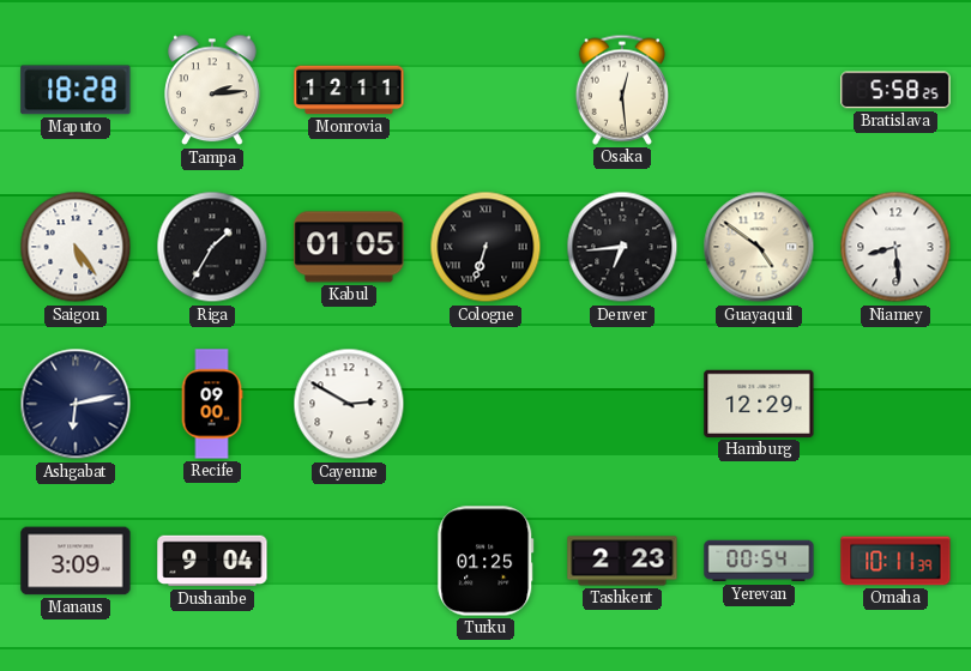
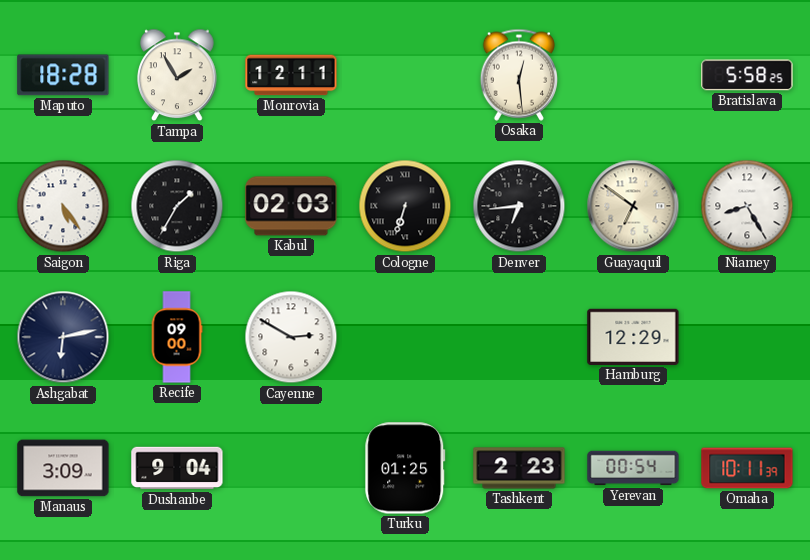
Tampa: 2:14 -> 1:55 (177, 75)
Kabul: 01:05 -> 02:03 (291, 206)
Guayaquil: 4:51 -> 6:51 (633, 206)
Niamey: 8:29 -> 8:25 (747, 206)
